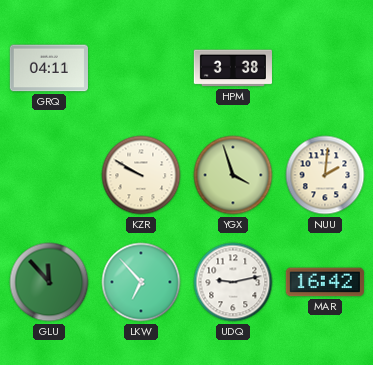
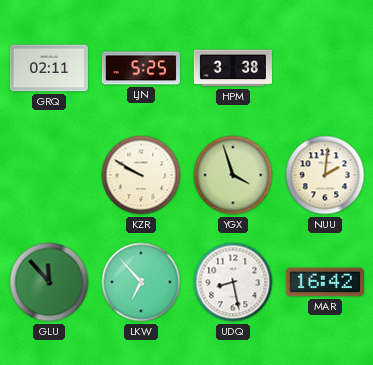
GRQ: 04:11 -> 02:11 (49, 68)
LJN: none -> 5:25 (141, 68)
UDQ: 9:13 -> 8:28 (233, 282)
